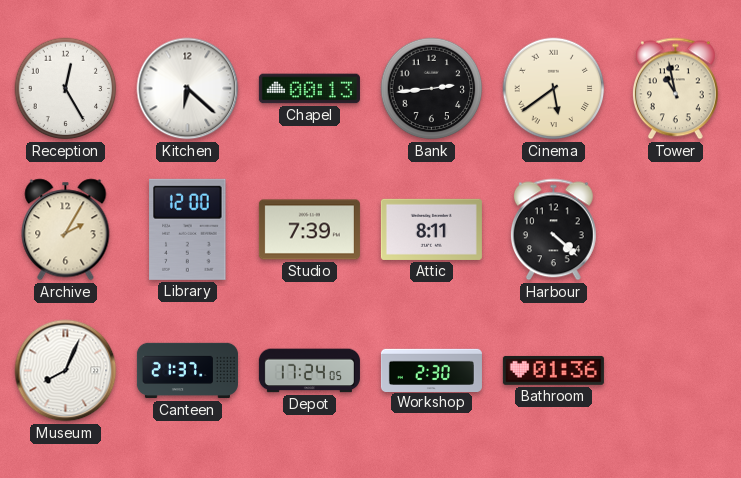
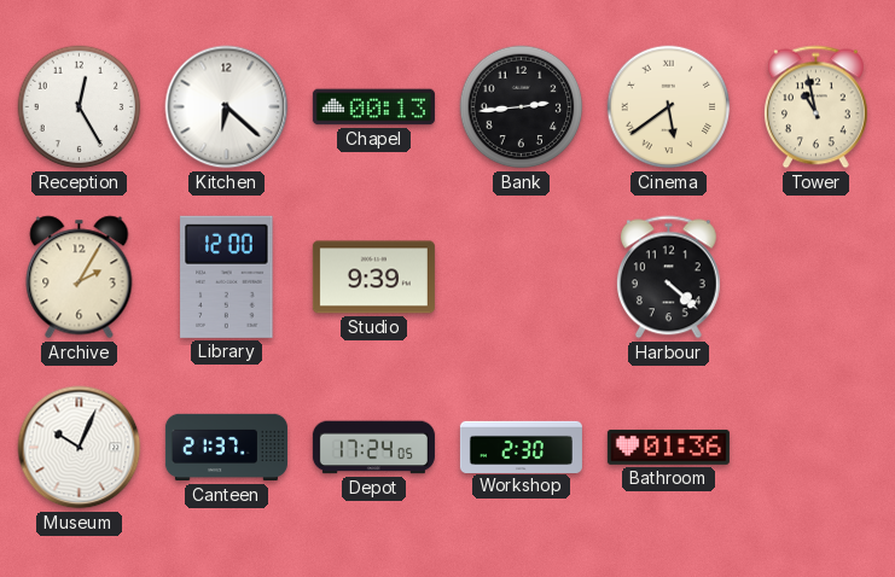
Studio: 7:39 -> 9:39 (373, 278)
Attic: 8:11 -> none (431, 229)
Museum: 8:04 -> 10:04 (80, 448)
